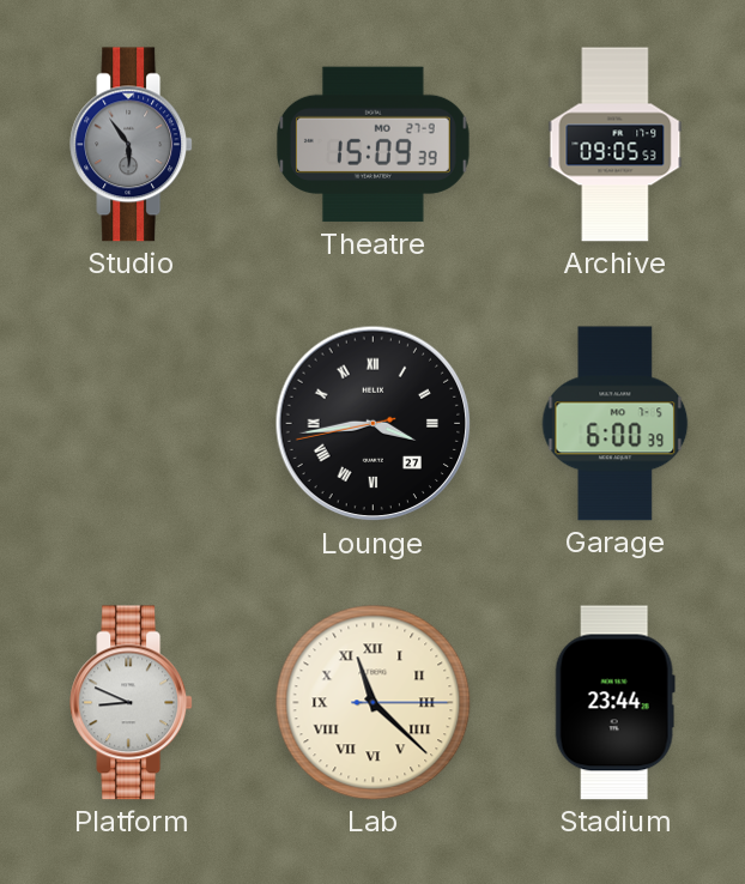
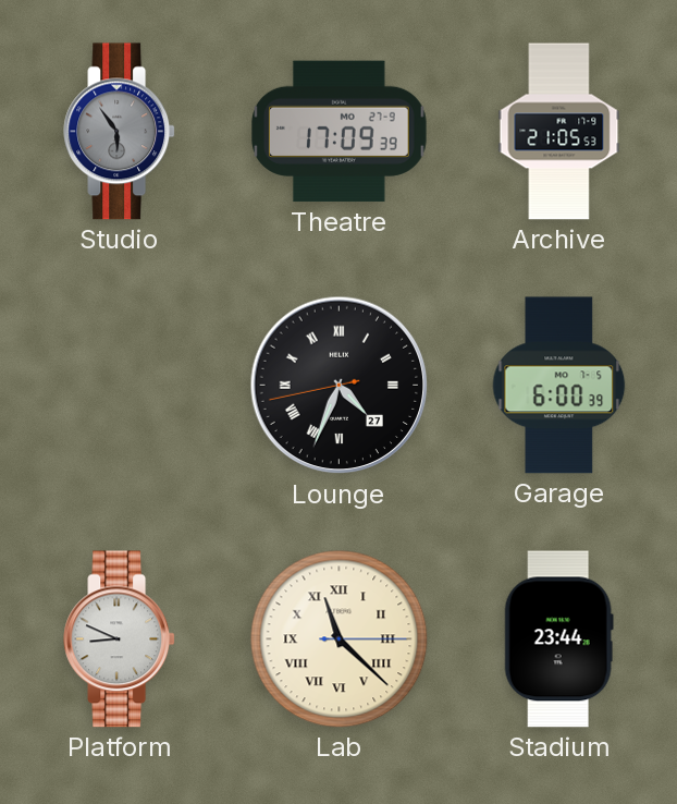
Theatre: 15:09 -> 17:09 (340, 132)
Archive: 09:05 -> 21:05 (559, 132)
Lounge: 3:43 -> 4:33 (340, 386)
